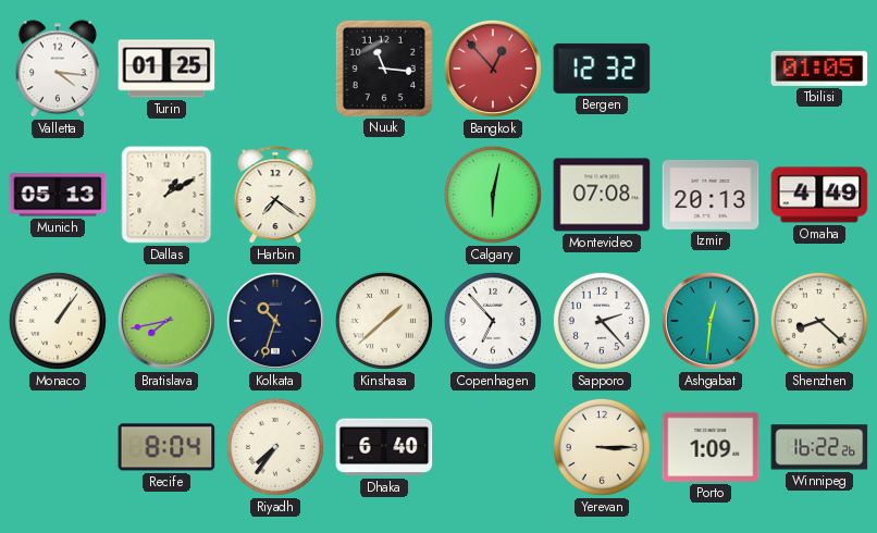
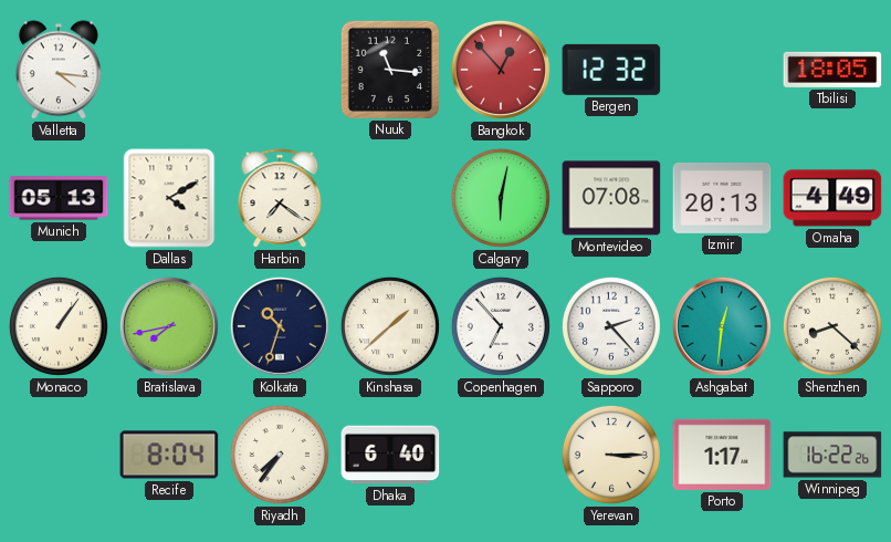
Turin: 01:25 -> none (166, 69)
Tbilisi: 01:05 -> 18:05 (832, 70)
Dallas: 1:10 -> 4:10 (169, 198)
Porto: 1:09 -> 1:17 (722, 455)
